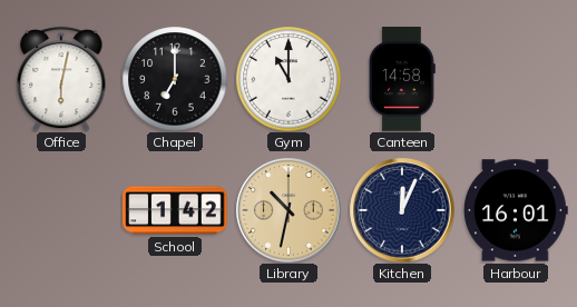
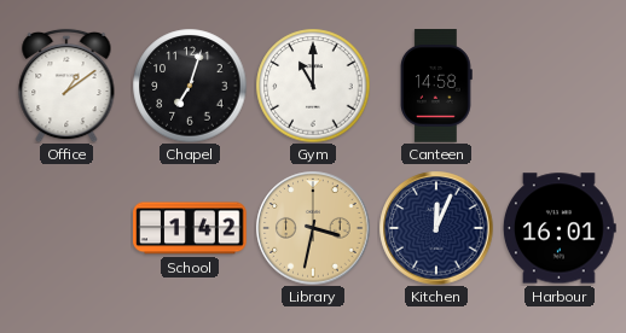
Office: 6:02 -> 1:09 (66, 86)
Chapel: 7:00 -> 7:03 (190, 86)
Library: 10:32 -> 3:32 (313, 228)
